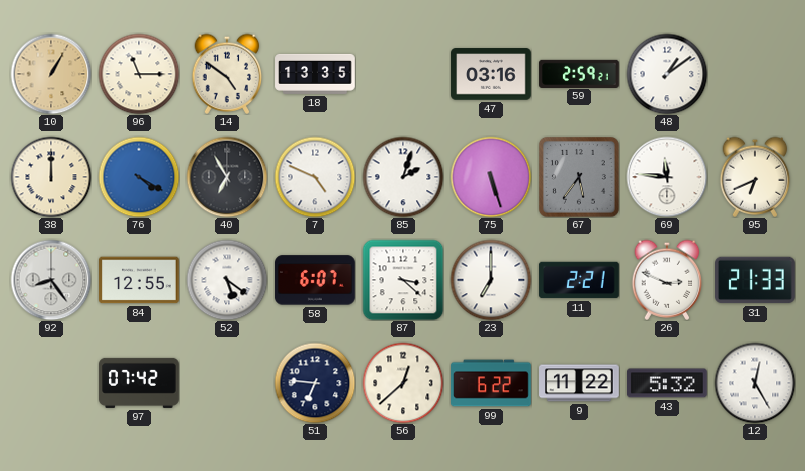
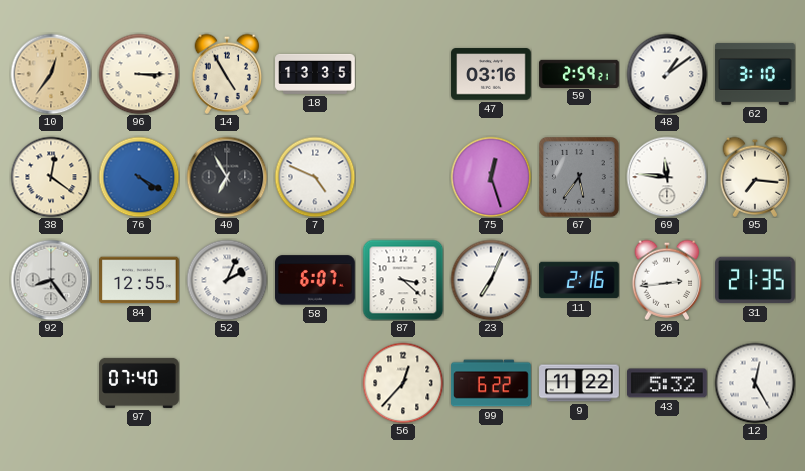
10: 1:05 -> 12:36 (51, 74)
96: 11:15 -> 3:15 (139, 74)
14: 4:51 -> 4:55 (227, 74)
62: none -> 3:10 (755, 74)
38: 12:00 -> 12:21 (51, 177)
85: 2:03 -> none (403, 177)
75: 5:27 -> 12:27 (491, 177)
95: 6:41 -> 7:16 (755, 177)
52: 5:21 -> 2:04 (227, 280)
23: 7:00 -> 7:04 (491, 280)
11: 2:21 -> 2:16 (579, 280)
26: 2:49 -> 2:44 (667, 280)
31: 21:33 -> 21:35 (756, 280)
97: 07:42 -> 07:40 (139, 383)
51: 6:46 -> none (315, 383)
56: 12:38 -> 12:37 (403, 383)
